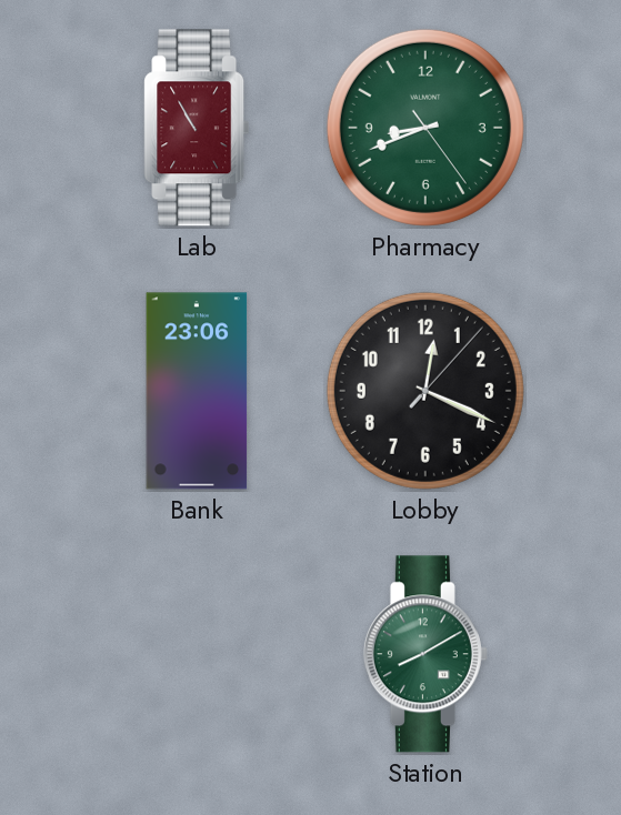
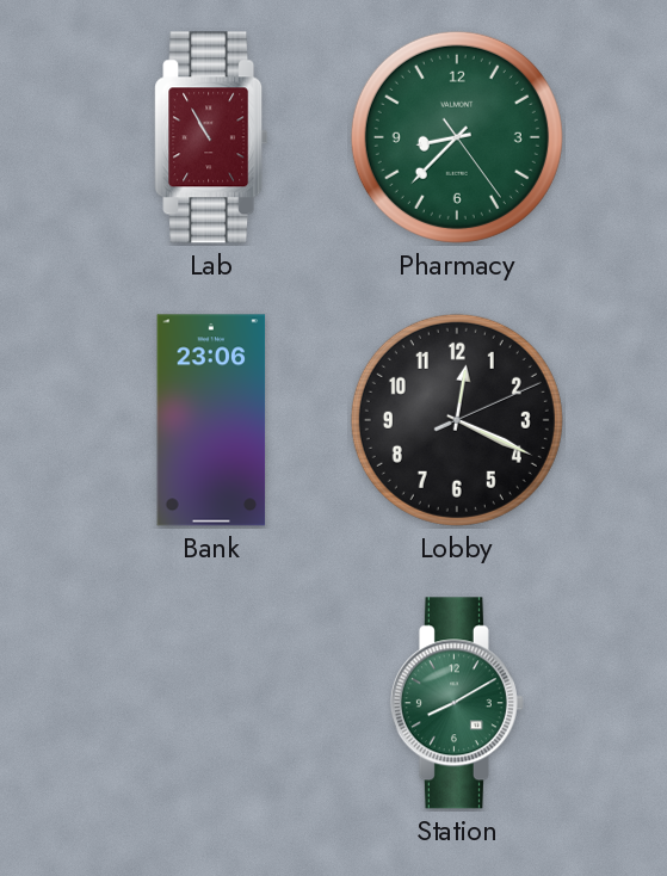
Pharmacy: 8:41 -> 8:37 (457, 137)
Lobby: 12:19:07 -> 12:19:11 (457, 420)
